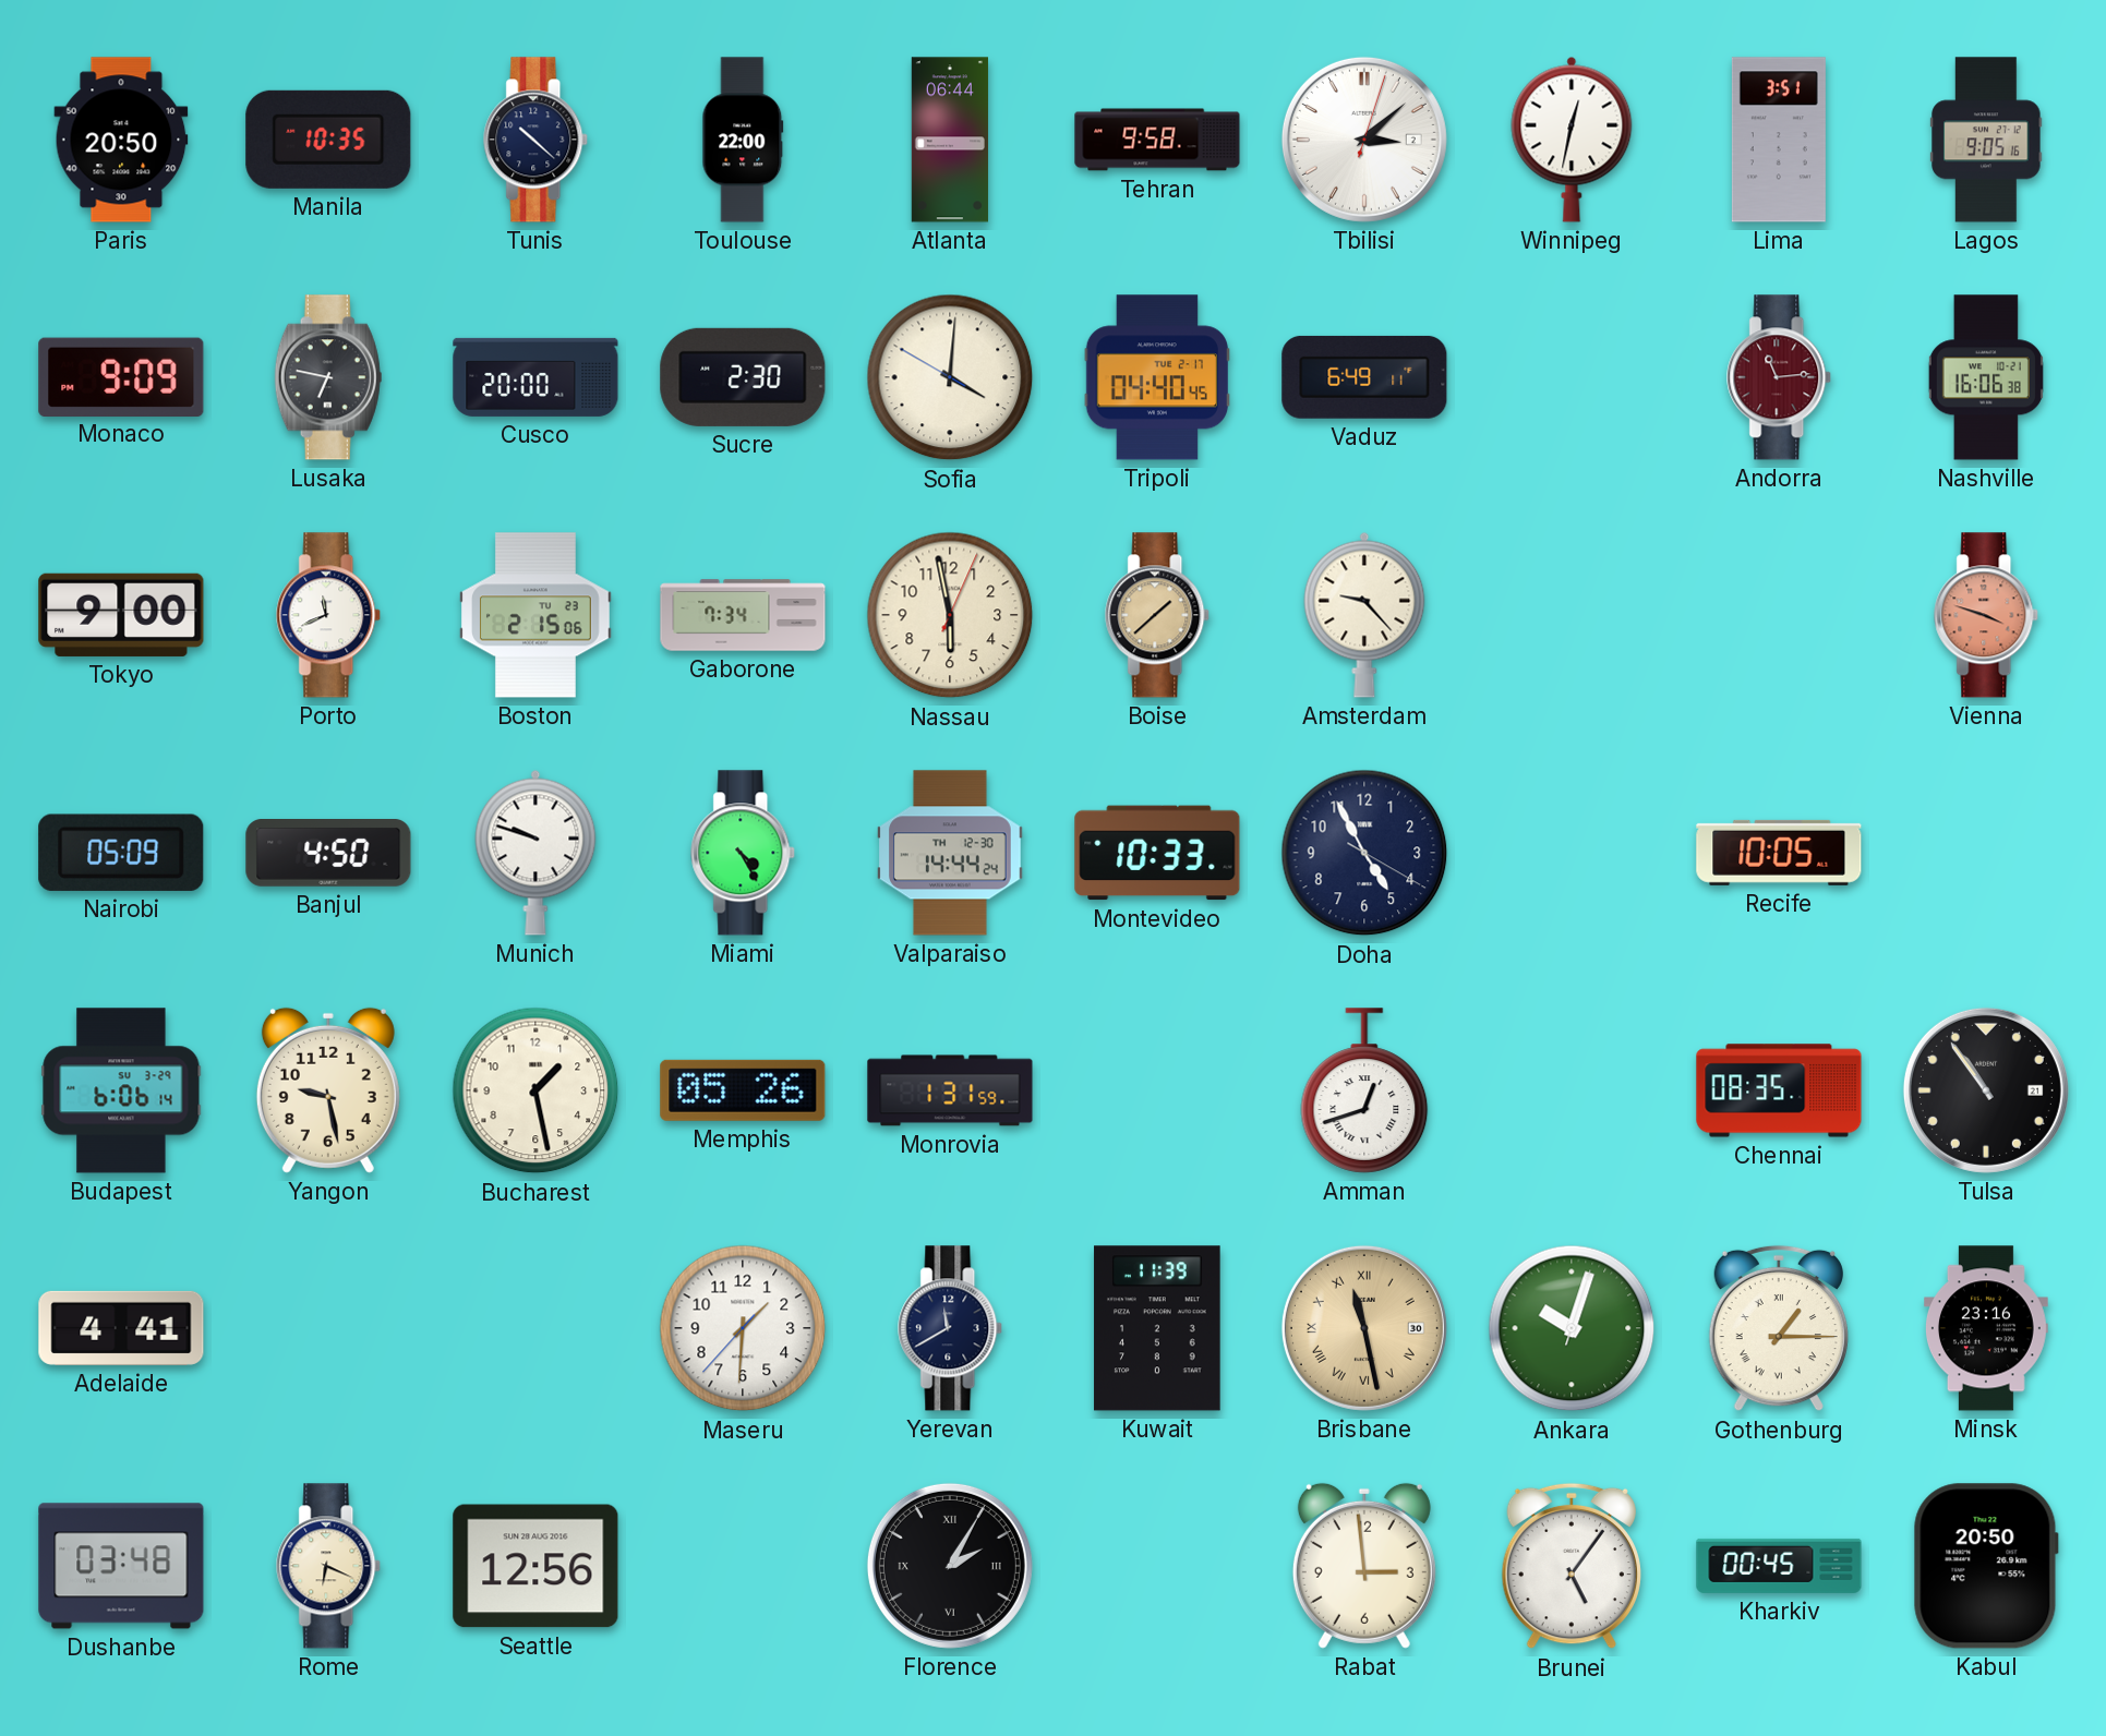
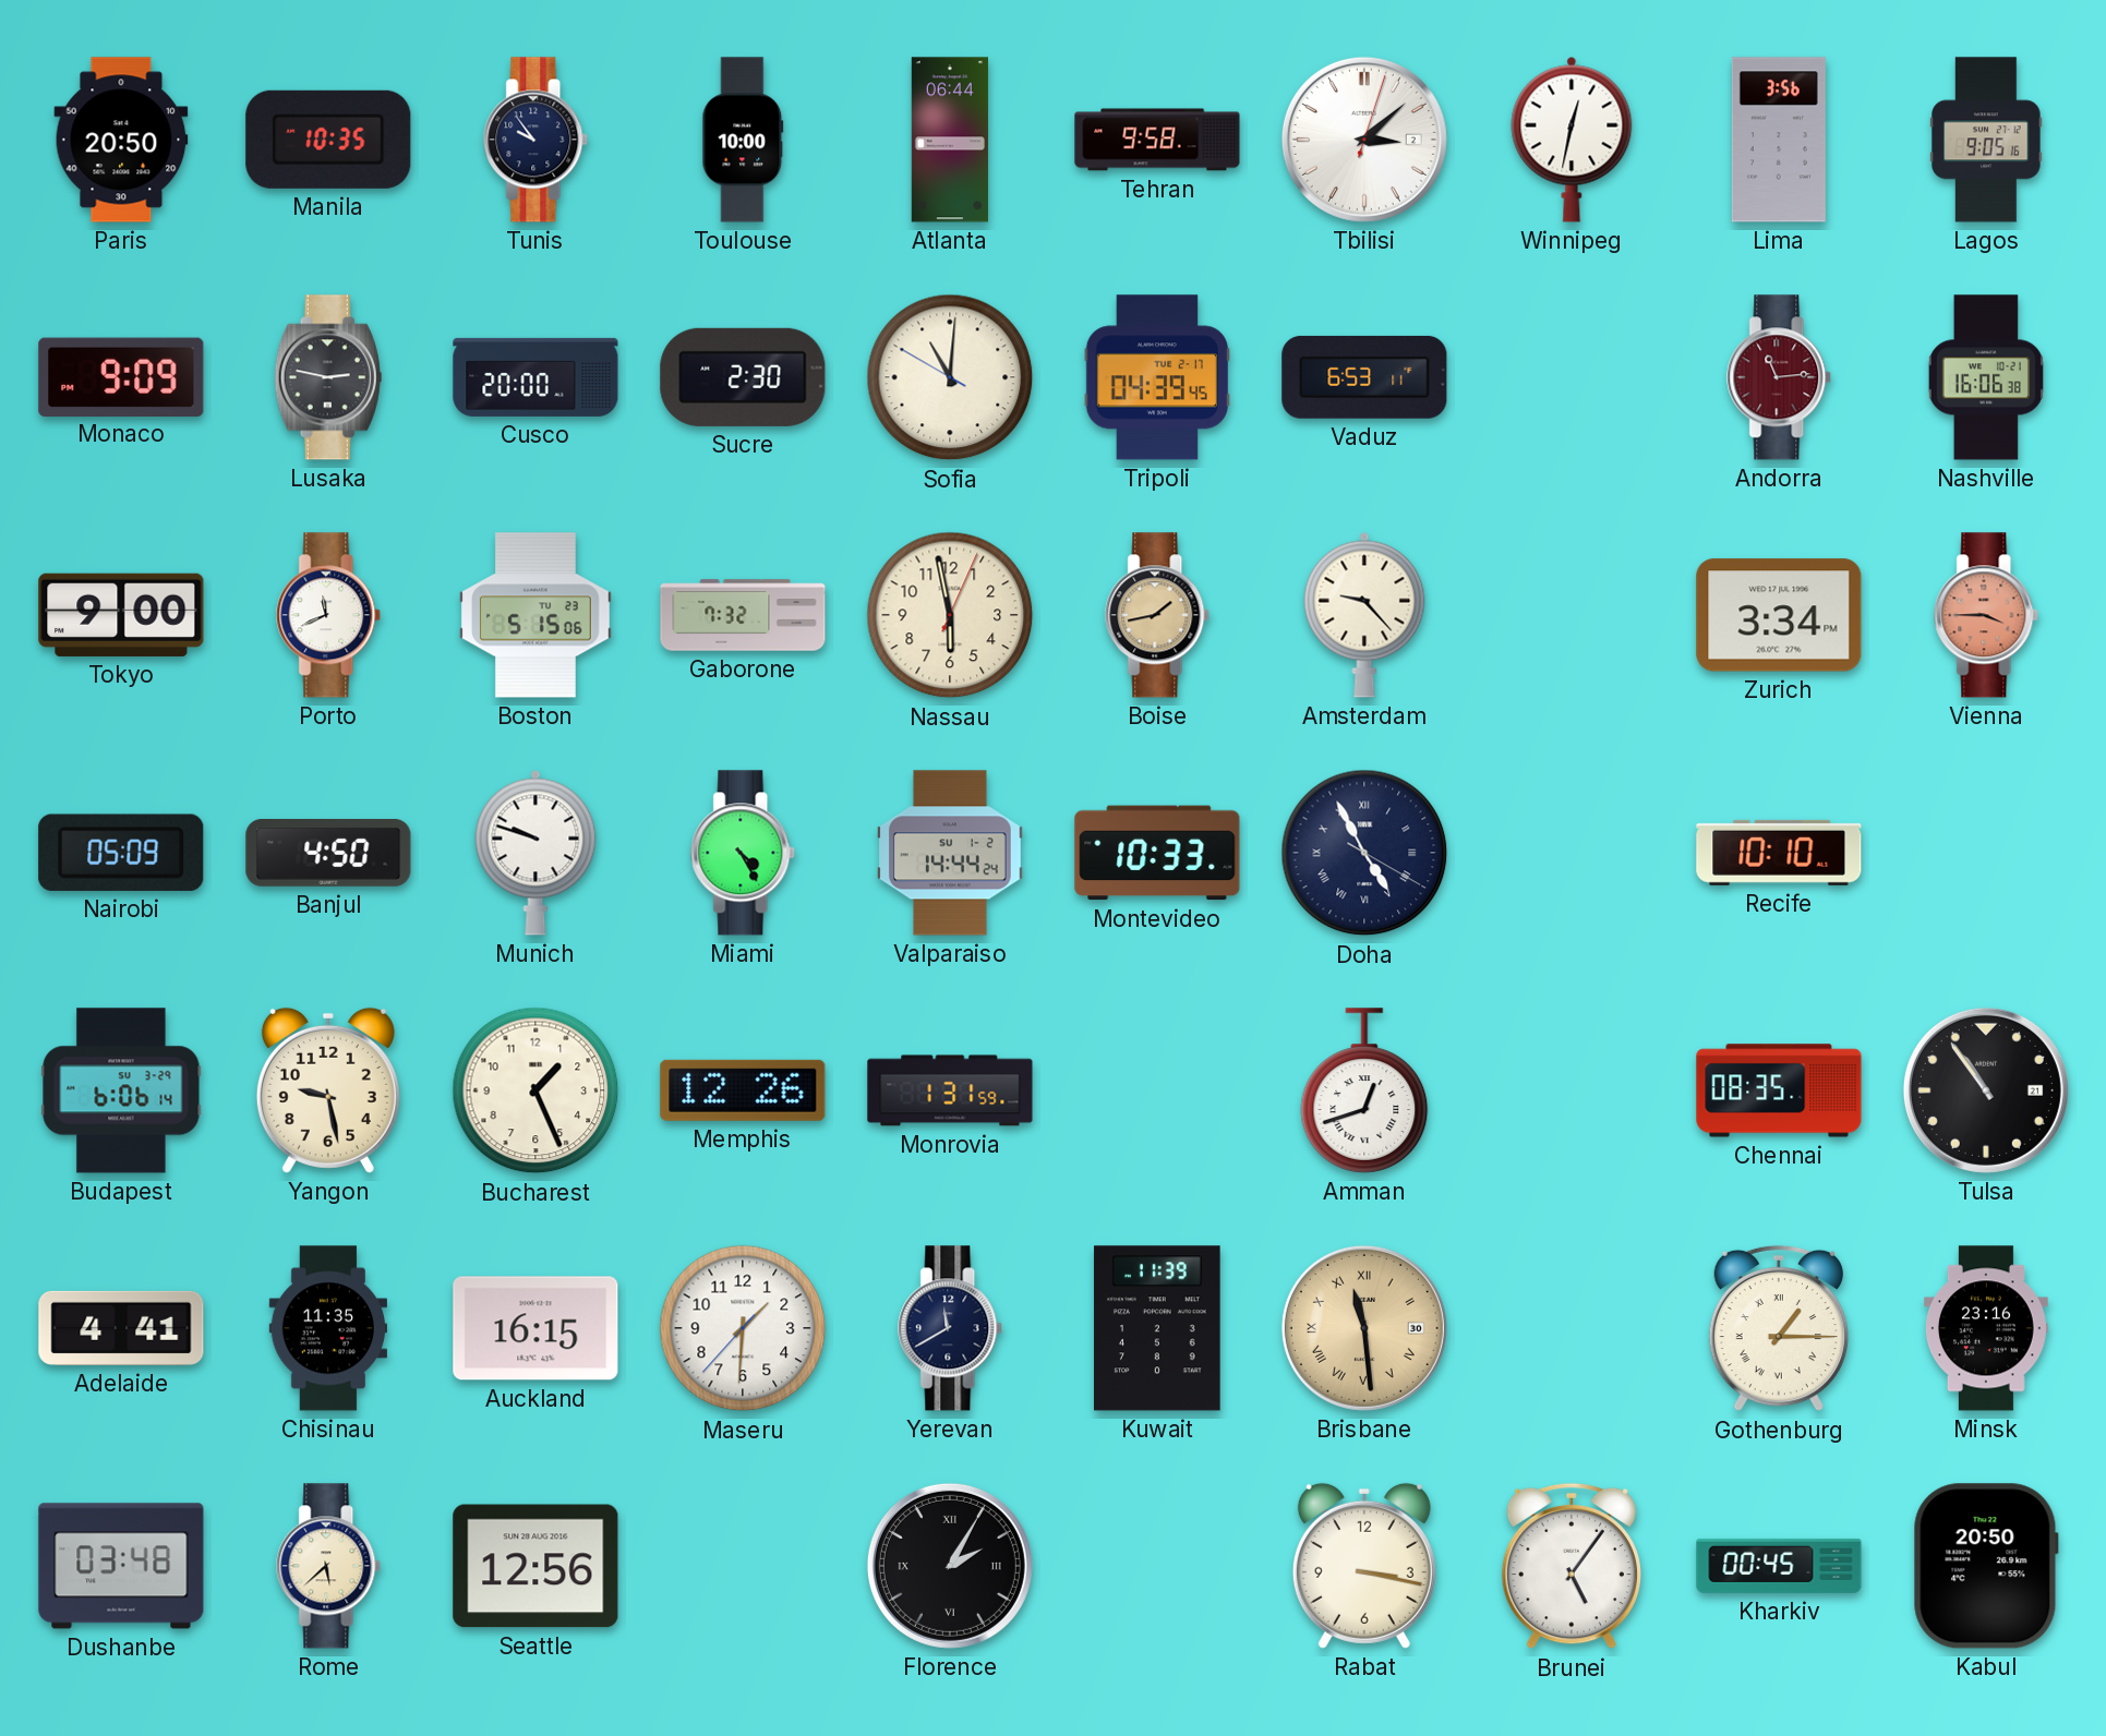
Tunis: 10:22 -> 9:54 (537, 140)
Toulouse: 22:00 -> 10:00 (743, 140)
Lima: 3:51 -> 3:56 (1779, 140)
Lusaka: 6:47 -> 2:47 (328, 377)
Sofia: 4:00 -> 11:00 (950, 377)
Tripoli: 04:40 -> 04:39 (1156, 377)
Vaduz: 6:49 -> 6:53 (1364, 377)
Boston: 2:15 -> 5:15 (535, 615)
Gaborone: 7:34 -> 7:32 (743, 615)
Boise: 1:38 -> 1:43 (1158, 615)
Zurich: none -> 3:34 (1779, 615)
Vienna: 3:48 -> 3:45 (1987, 615)
Valparaiso date: TH 12-30 -> SU 1-2 (950, 853)
Doha numerals: Arabic -> Roman (1364, 853)
Recife: 10:05 -> 10:10 (1779, 853)
Bucharest: 1:28 -> 1:26 (535, 1090)
Memphis: 05:26 -> 12:26 (743, 1090)
Chisinau: none -> 11:35 (327, 1328)
Auckland: none -> 16:15 (535, 1328)
Brisbane: 11:28 -> 11:29 (1364, 1328)
Ankara: 10:03 -> none (1572, 1328)
Rome: 6:19 -> 5:38 (329, 1566)
Rabat: 2:59 -> 3:17 (1364, 1566)
